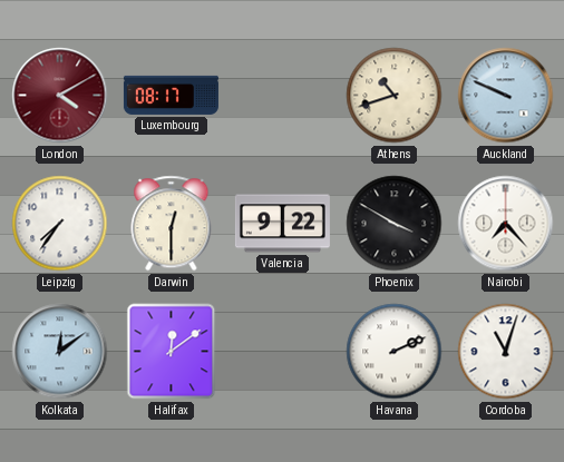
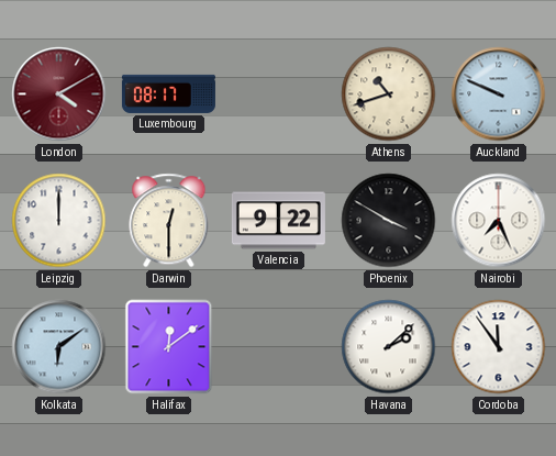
Leipzig: 7:36 -> 12:00 (59, 221)
Nairobi: 7:23 -> 7:26 (499, 221)
Kolkata: 12:09 -> 6:09 (59, 347)
Havana: 2:11 -> 2:08 (389, 347)
Cordoba: 11:03 -> 11:54 (499, 347)
